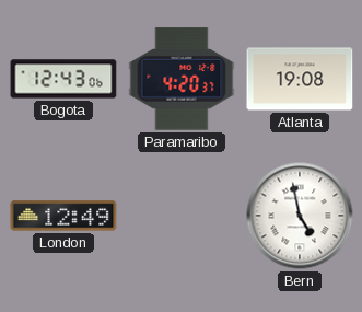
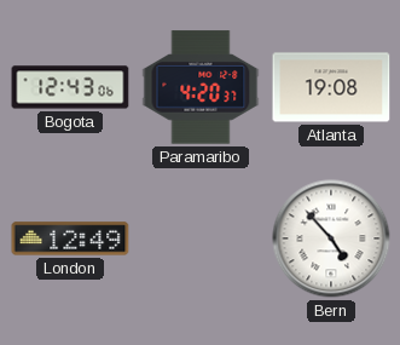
Bern: 4:58 -> 4:53 (331, 238)
